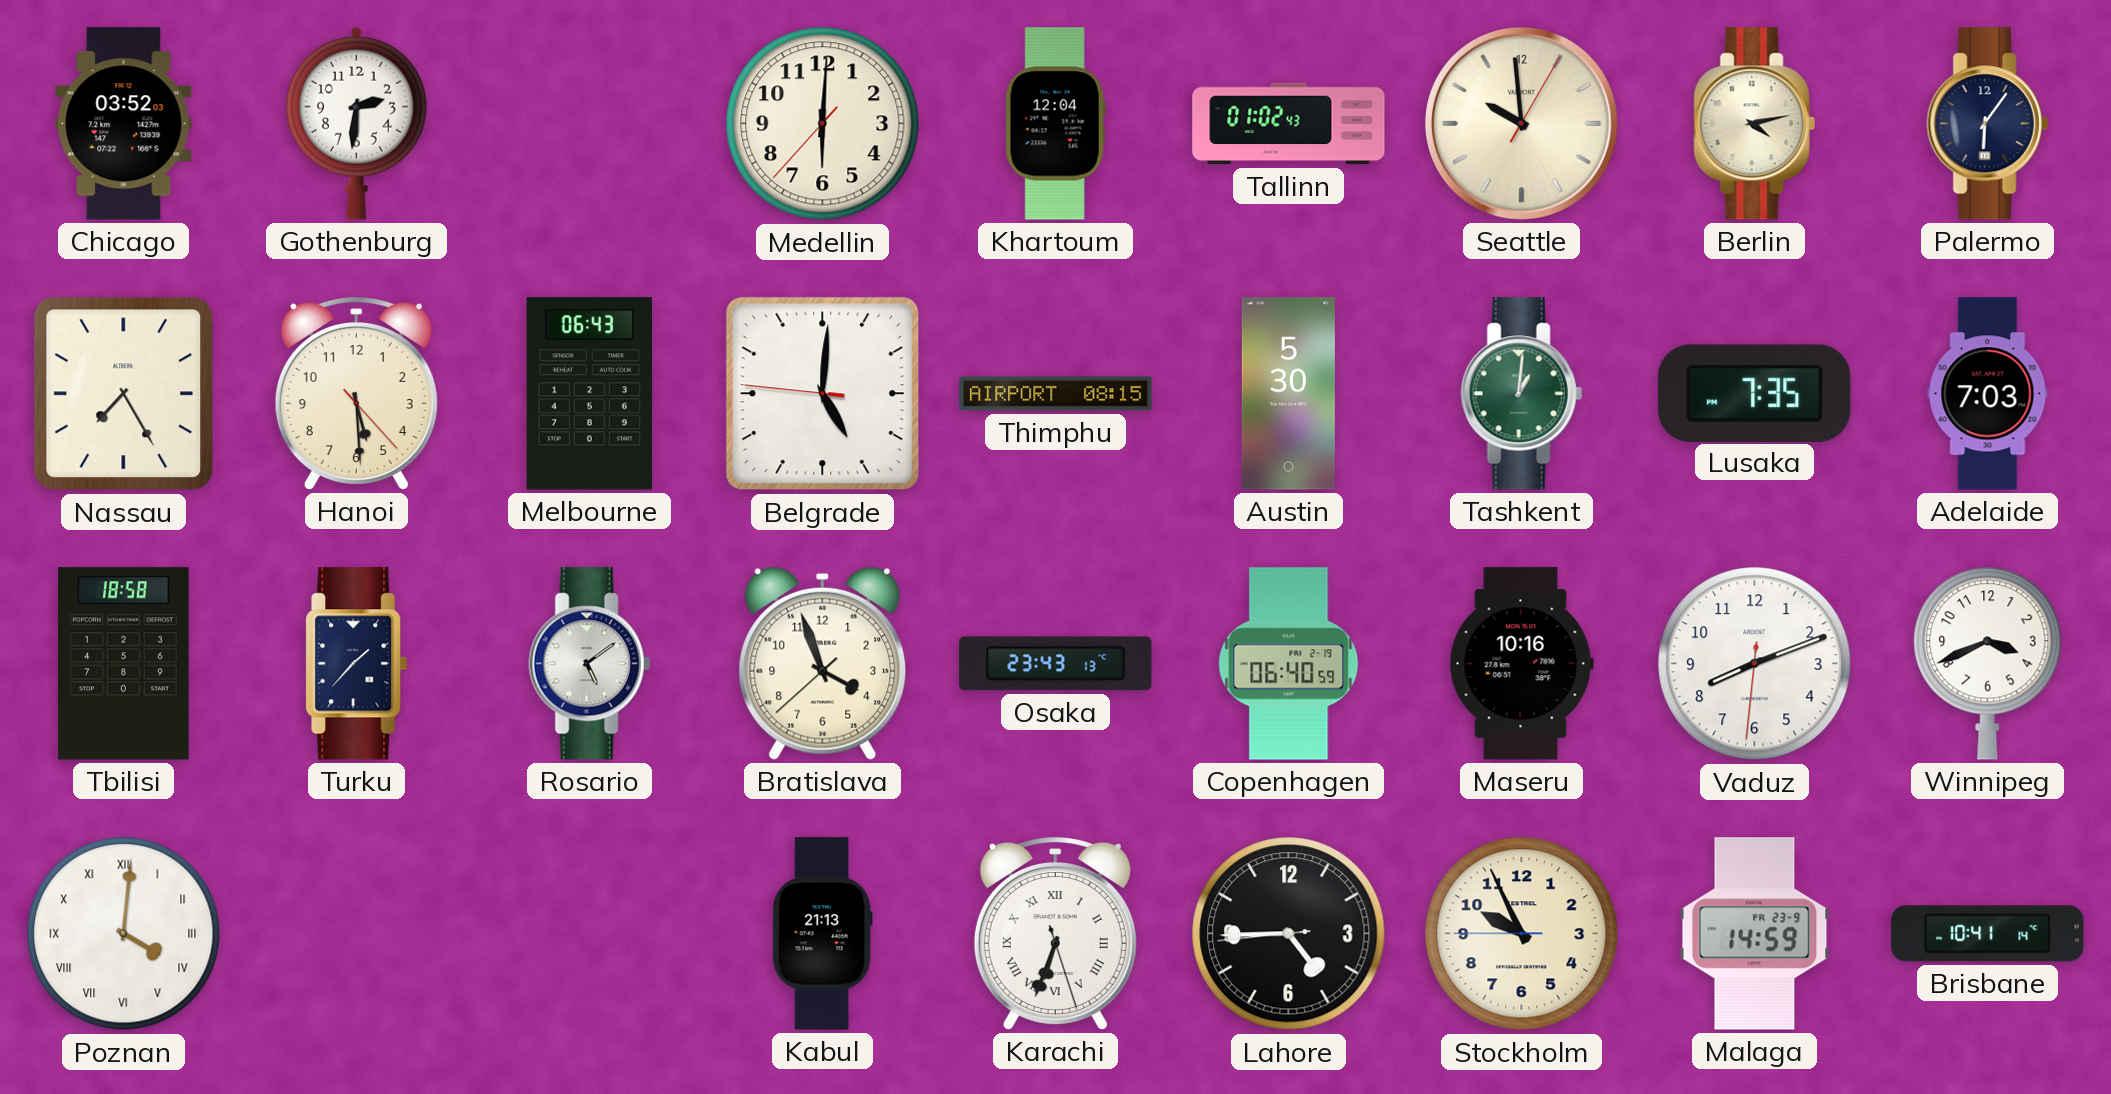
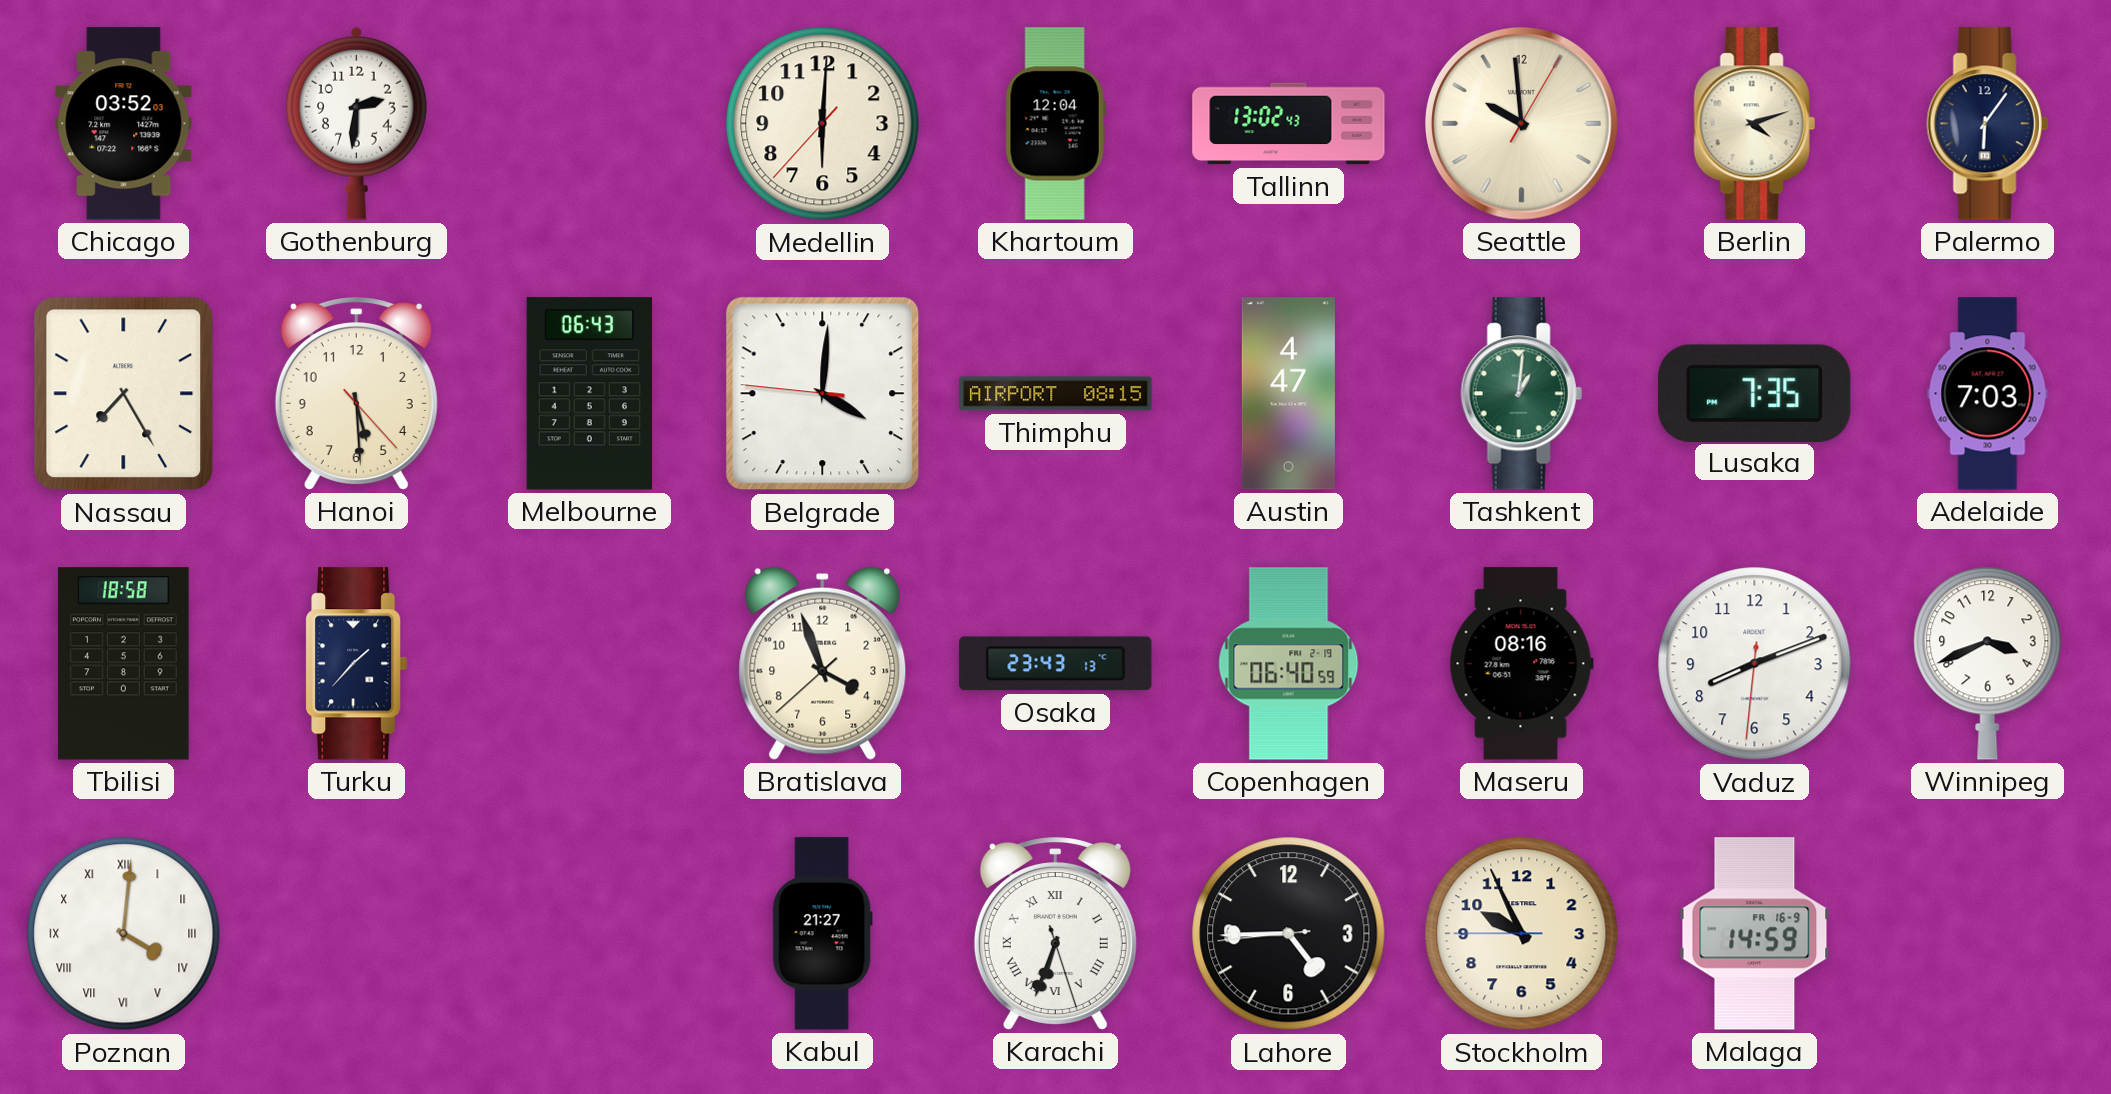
Tallinn: 01:02 -> 13:02 (1289, 124)
Berlin: 4:13 -> 4:12 (1754, 124)
Belgrade: 5:00 -> 4:00 (823, 394)
Austin: 5:30 -> 4:47 (1288, 394)
Rosario: 5:09 -> none (589, 664)
Maseru: 10:16 -> 08:16 (1521, 664)
Kabul: 21:13 -> 21:27 (822, 934)
Malaga date: FR 23-9 -> FR 16-9 (1755, 934)
Brisbane: 10:41 -> none (1988, 934)
